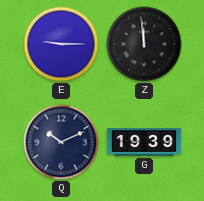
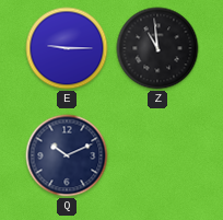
Z: 11:59 -> 10:59 (157, 48)
G: 19:39 -> none (144, 142)
